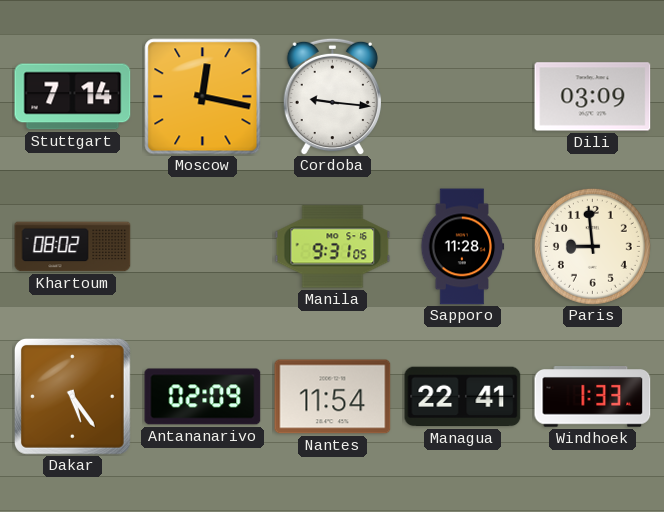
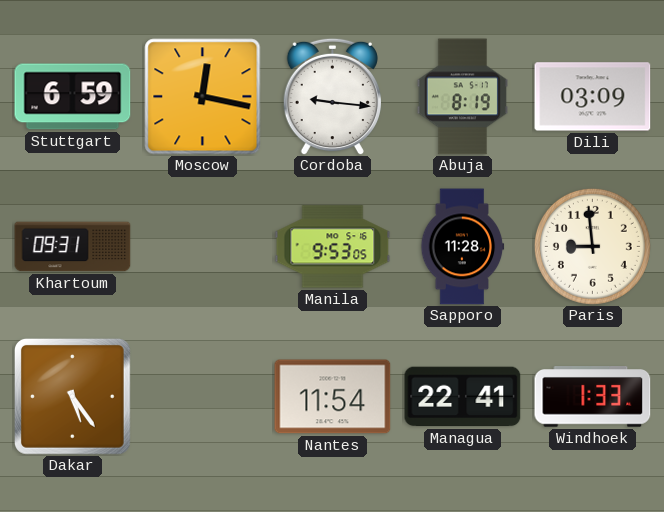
Stuttgart: 7:14 -> 6:59 (73, 97)
Abuja: none -> 8:19 (462, 97)
Khartoum: 08:02 -> 09:31 (73, 247)
Manila: 9:31 -> 9:53 (333, 247)
Antananarivo: 02:09 -> none (203, 397)
